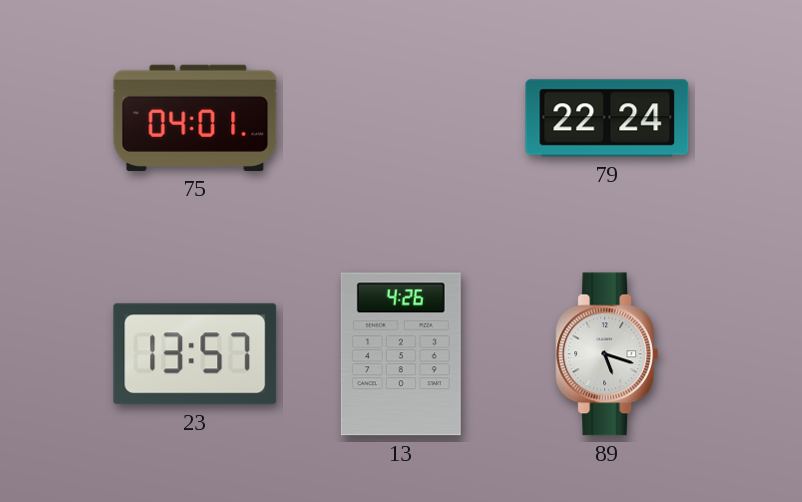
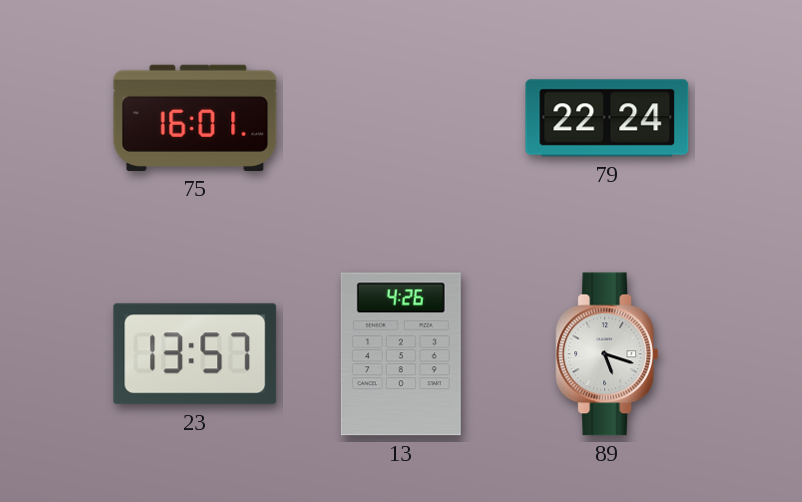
75: 04:01 -> 16:01 (195, 118)
